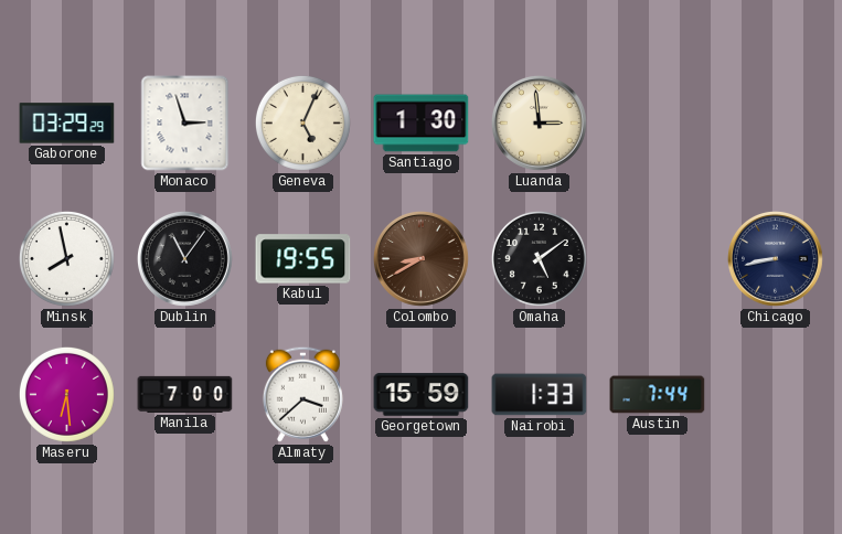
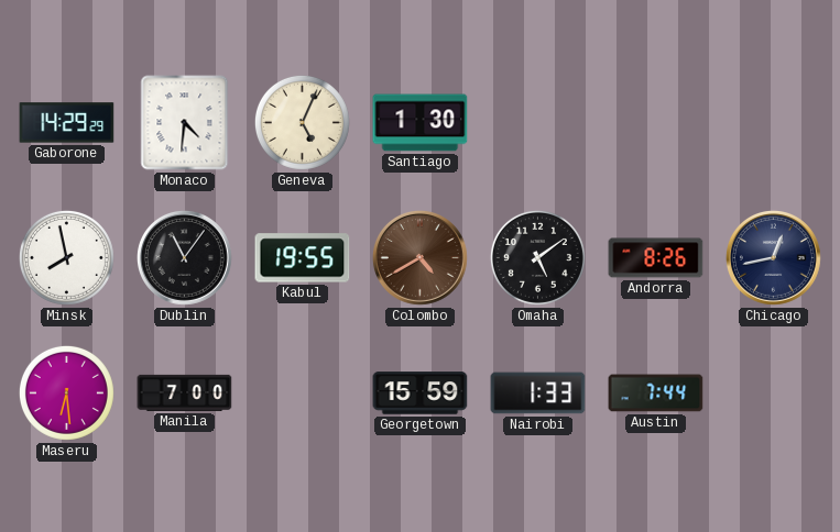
Gaborone: 03:29 -> 14:29 (67, 123)
Monaco: 2:57 -> 4:31 (185, 123)
Luanda: 2:59 -> none (539, 122)
Colombo: 8:40 -> 4:40 (419, 257)
Andorra: none -> 8:26 (656, 258)
Chicago: 8:43 -> 12:43 (773, 257)
Almaty: 3:38 -> none (302, 394)
